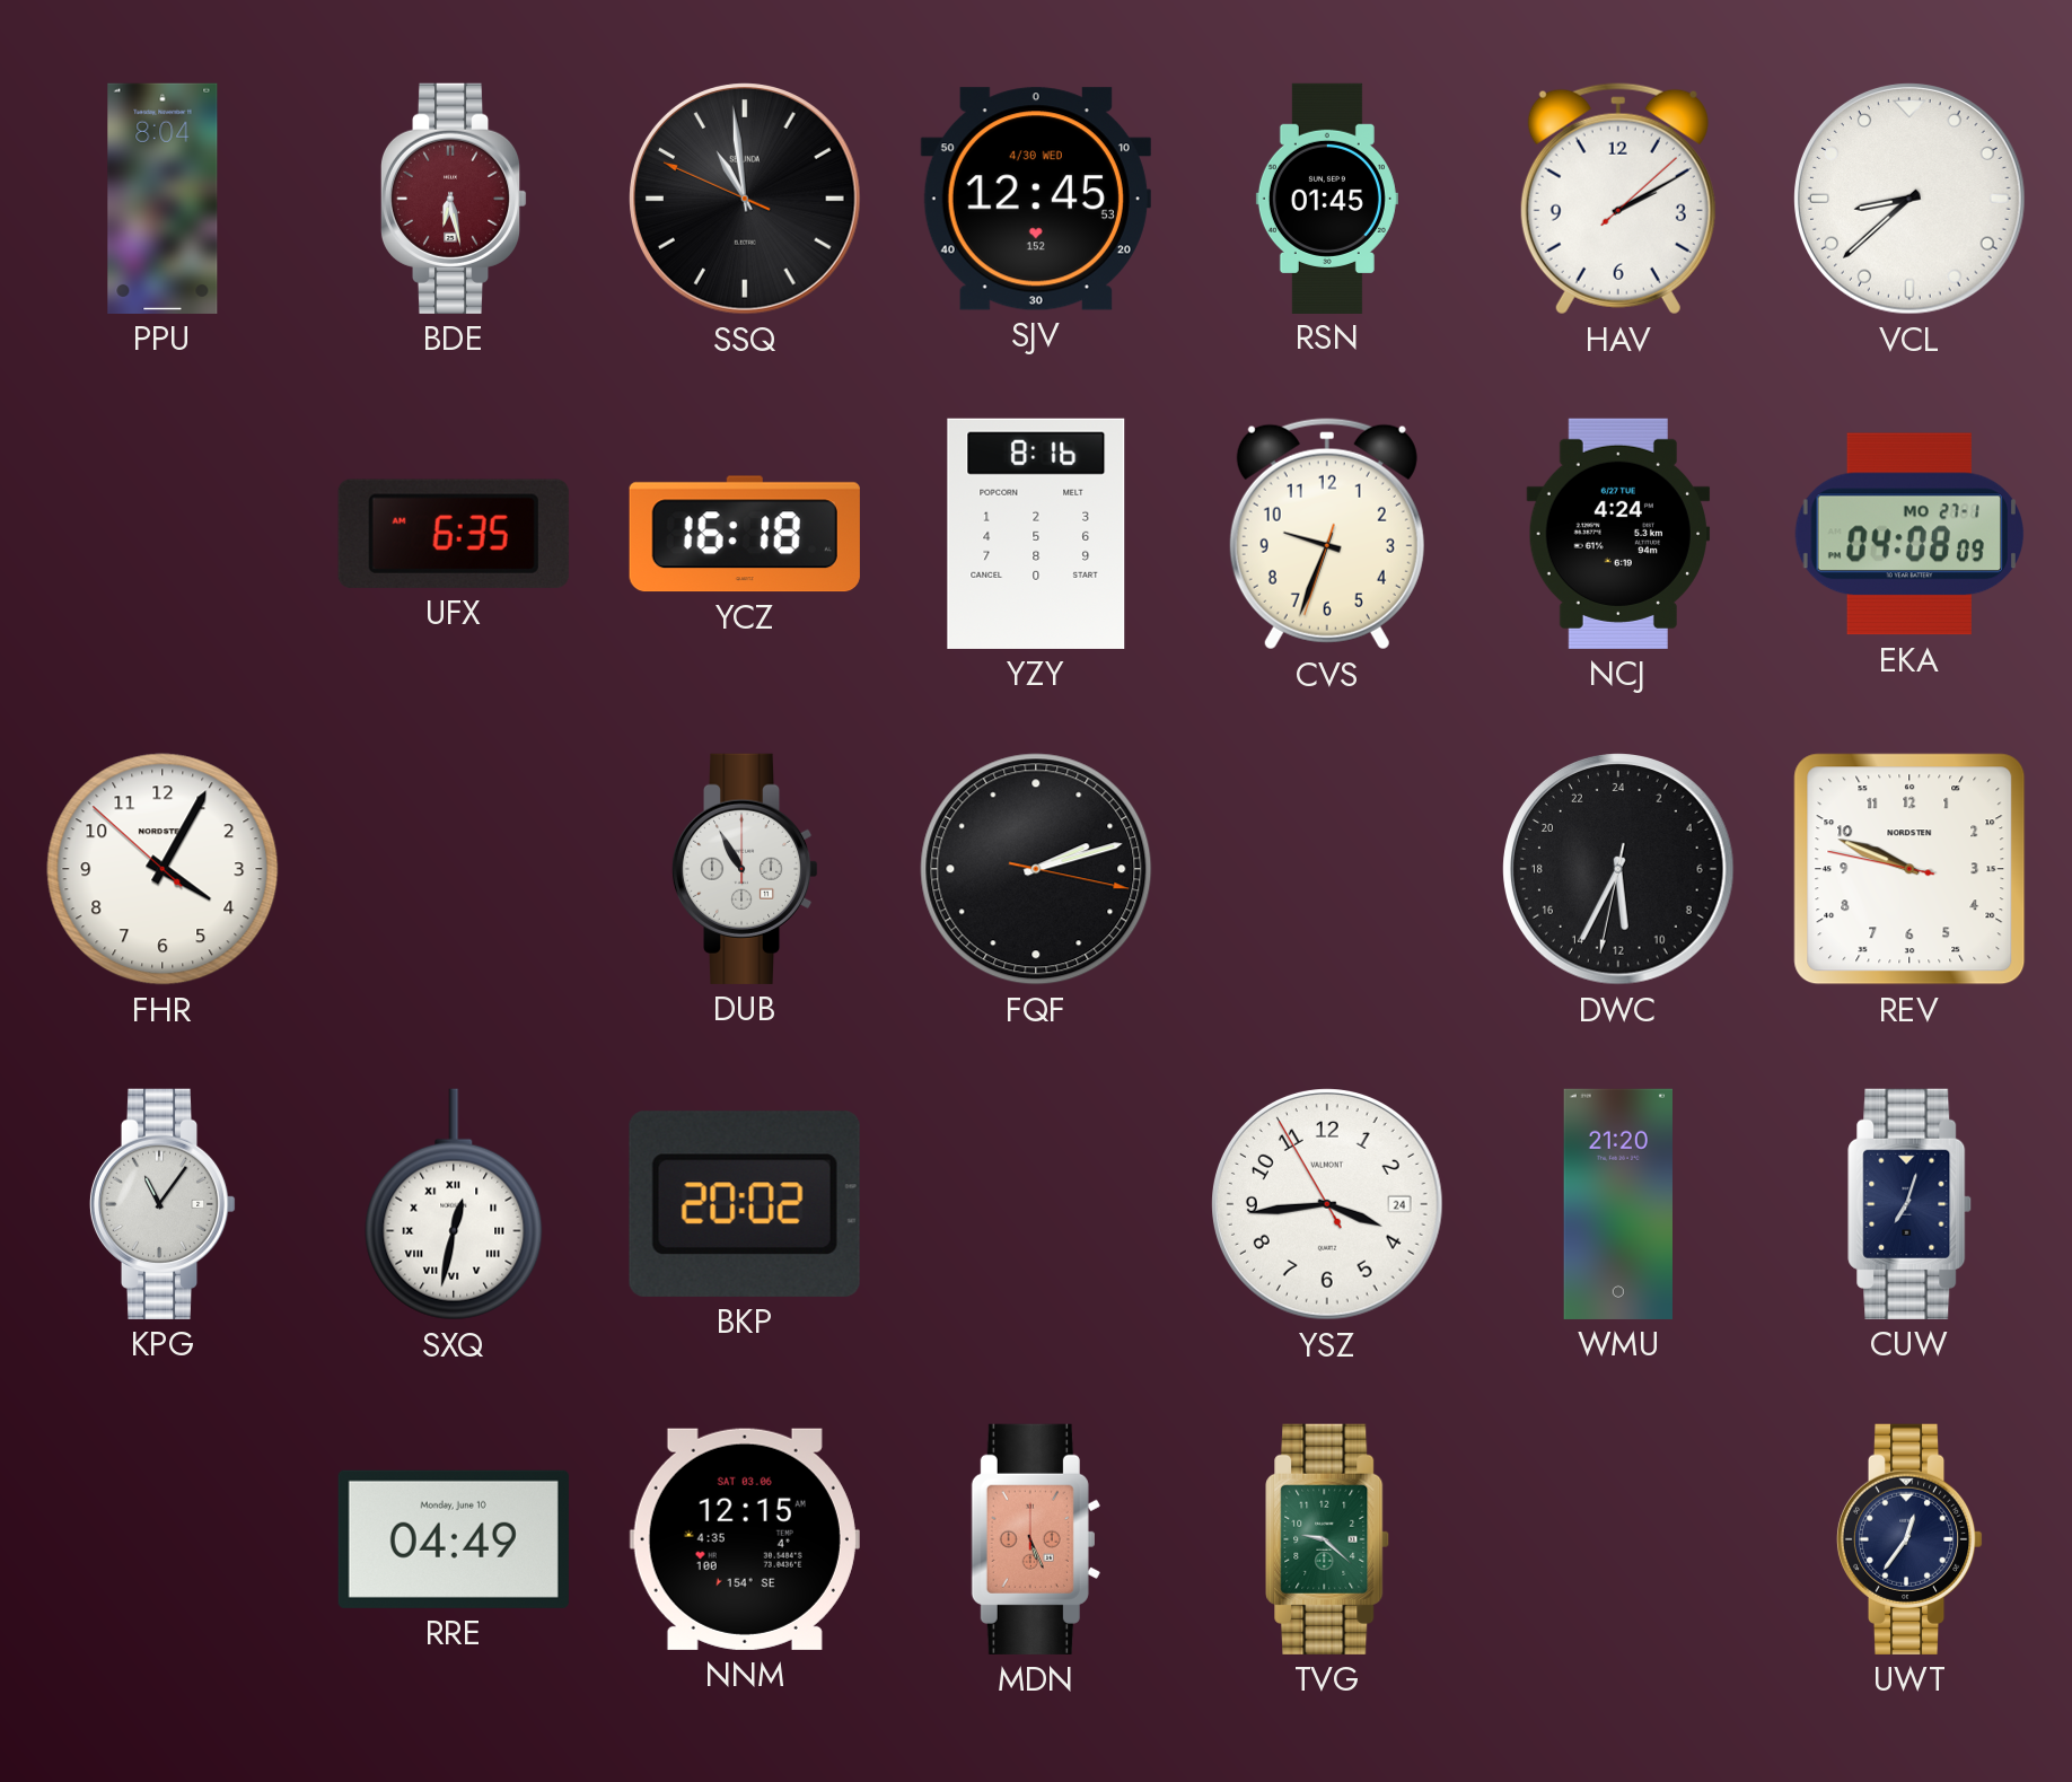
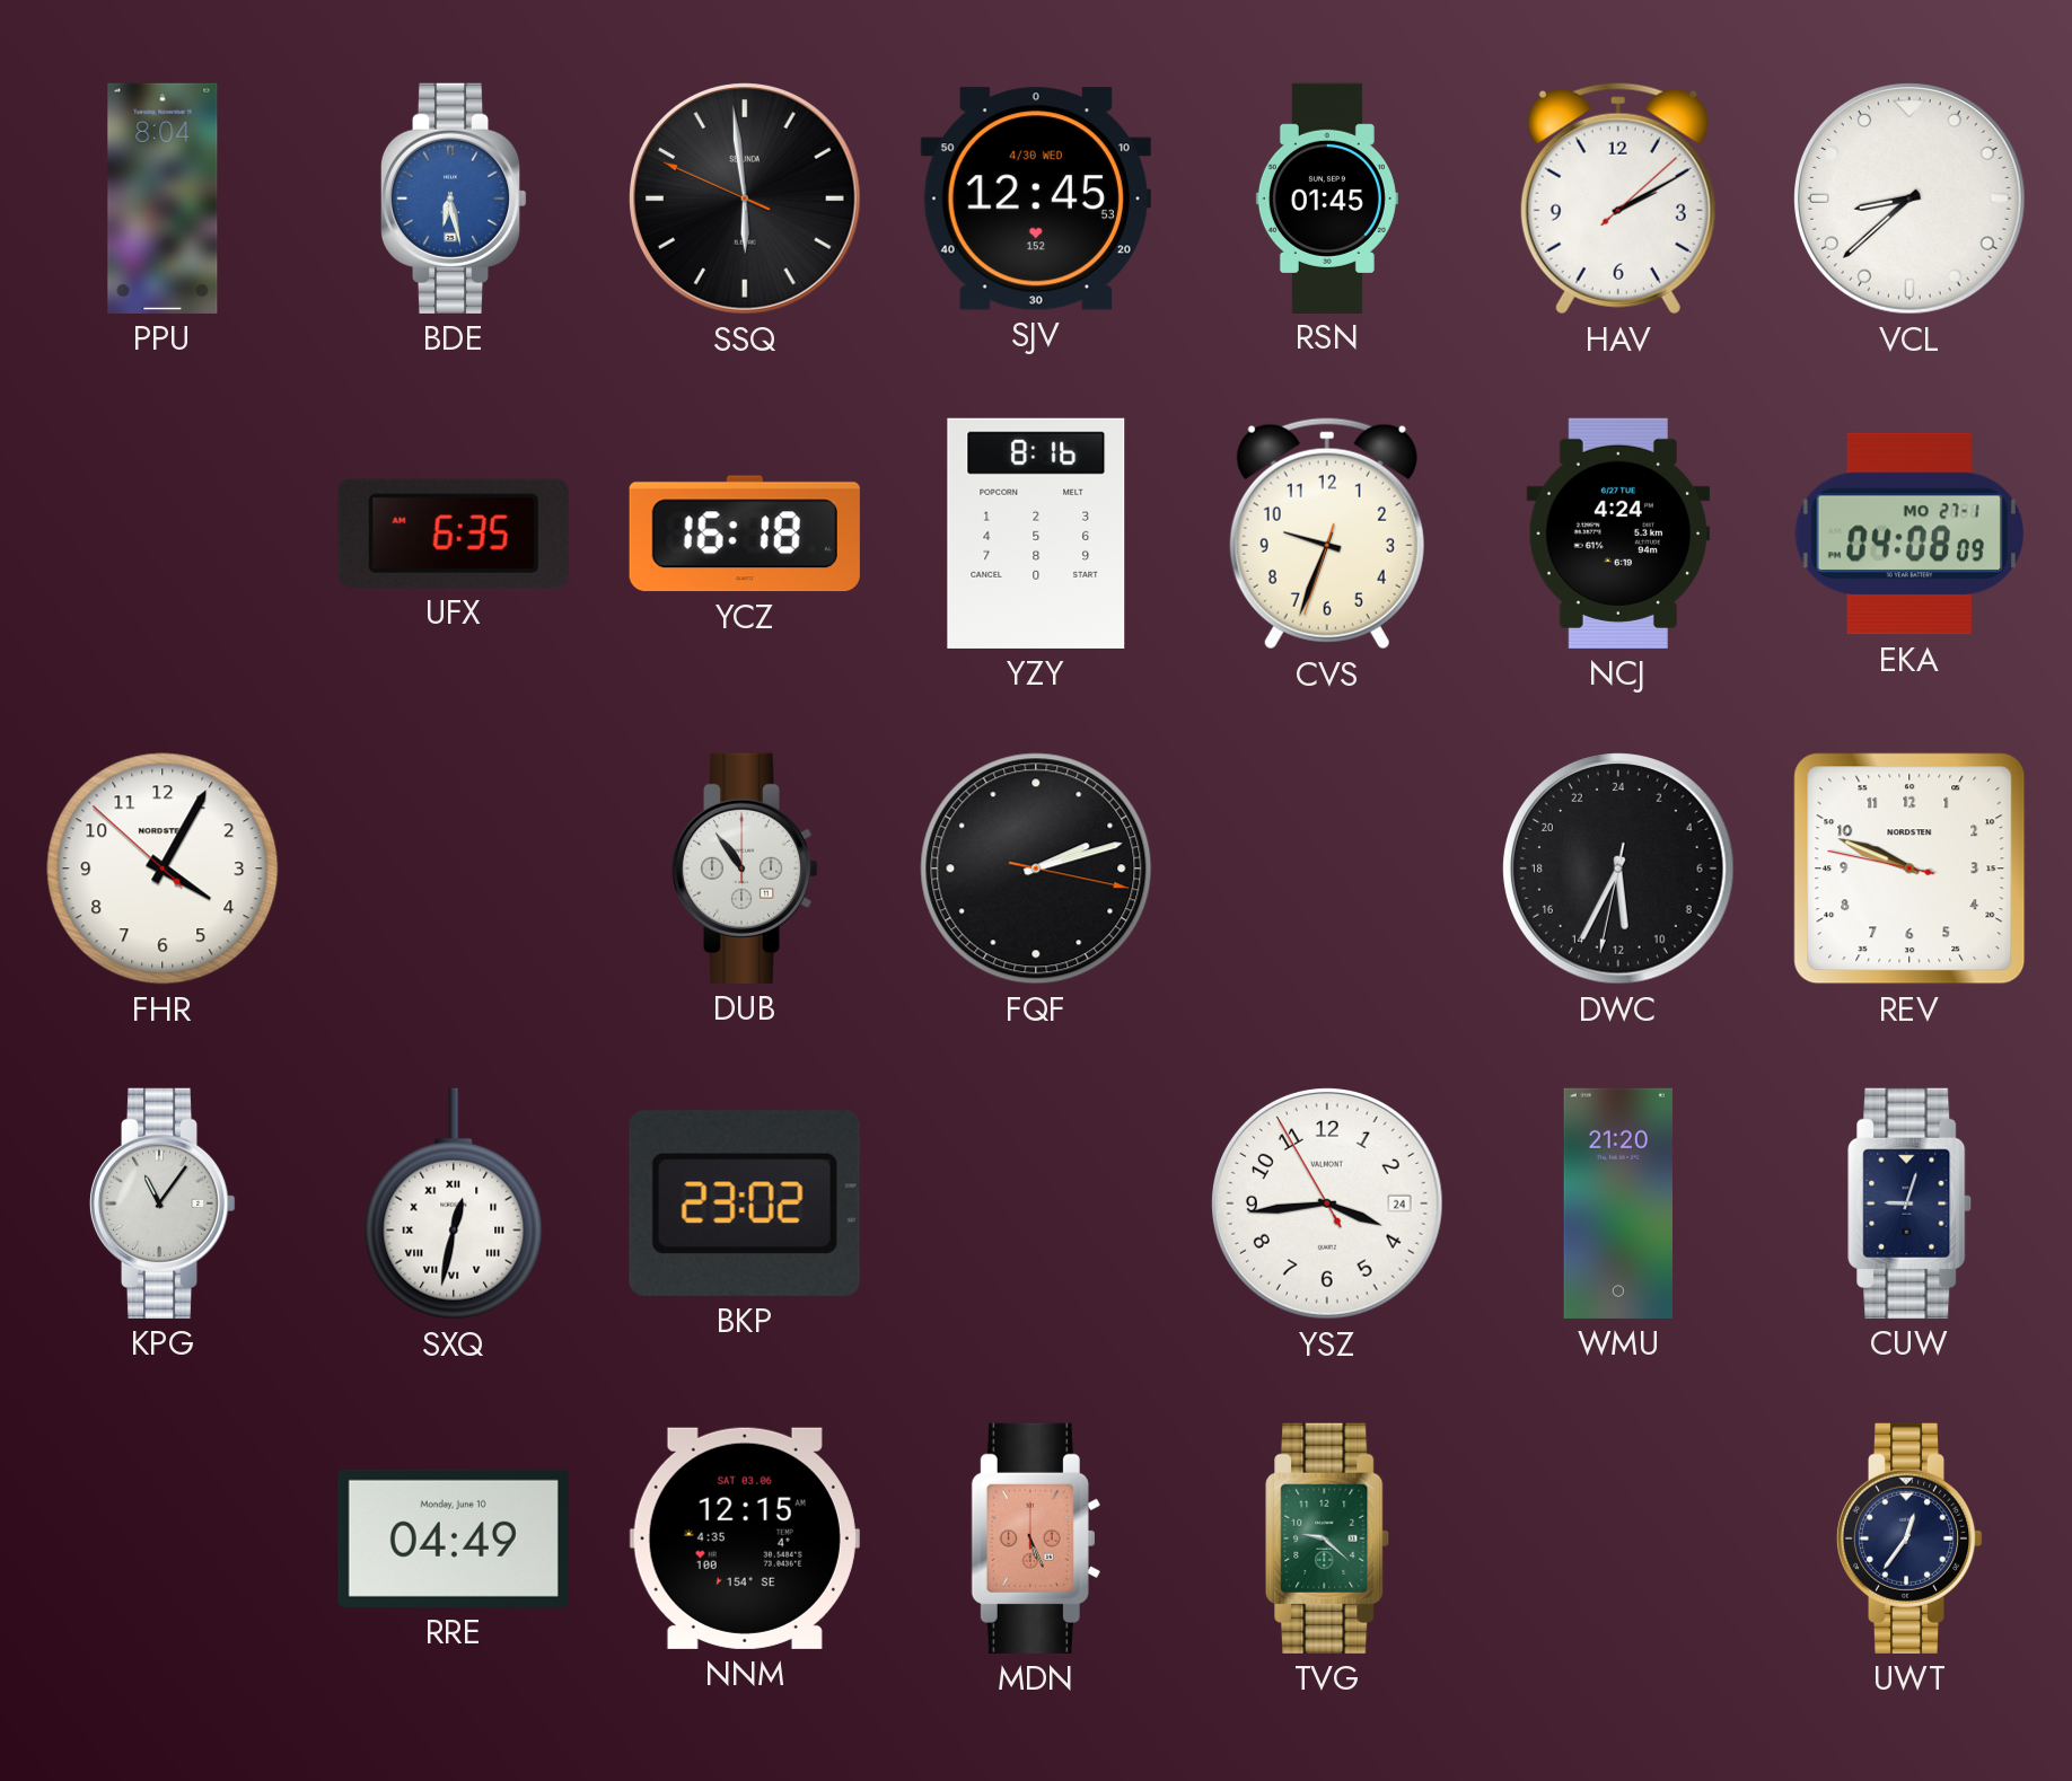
BDE dial: burgundy -> blue (454, 199)
SSQ: 10:58 -> 5:58 (746, 200)
DUB: 10:55 -> 10:54 (745, 869)
BKP: 20:02 -> 23:02 (745, 1204)
CUW: 7:03 -> 9:03 (1909, 1204)
